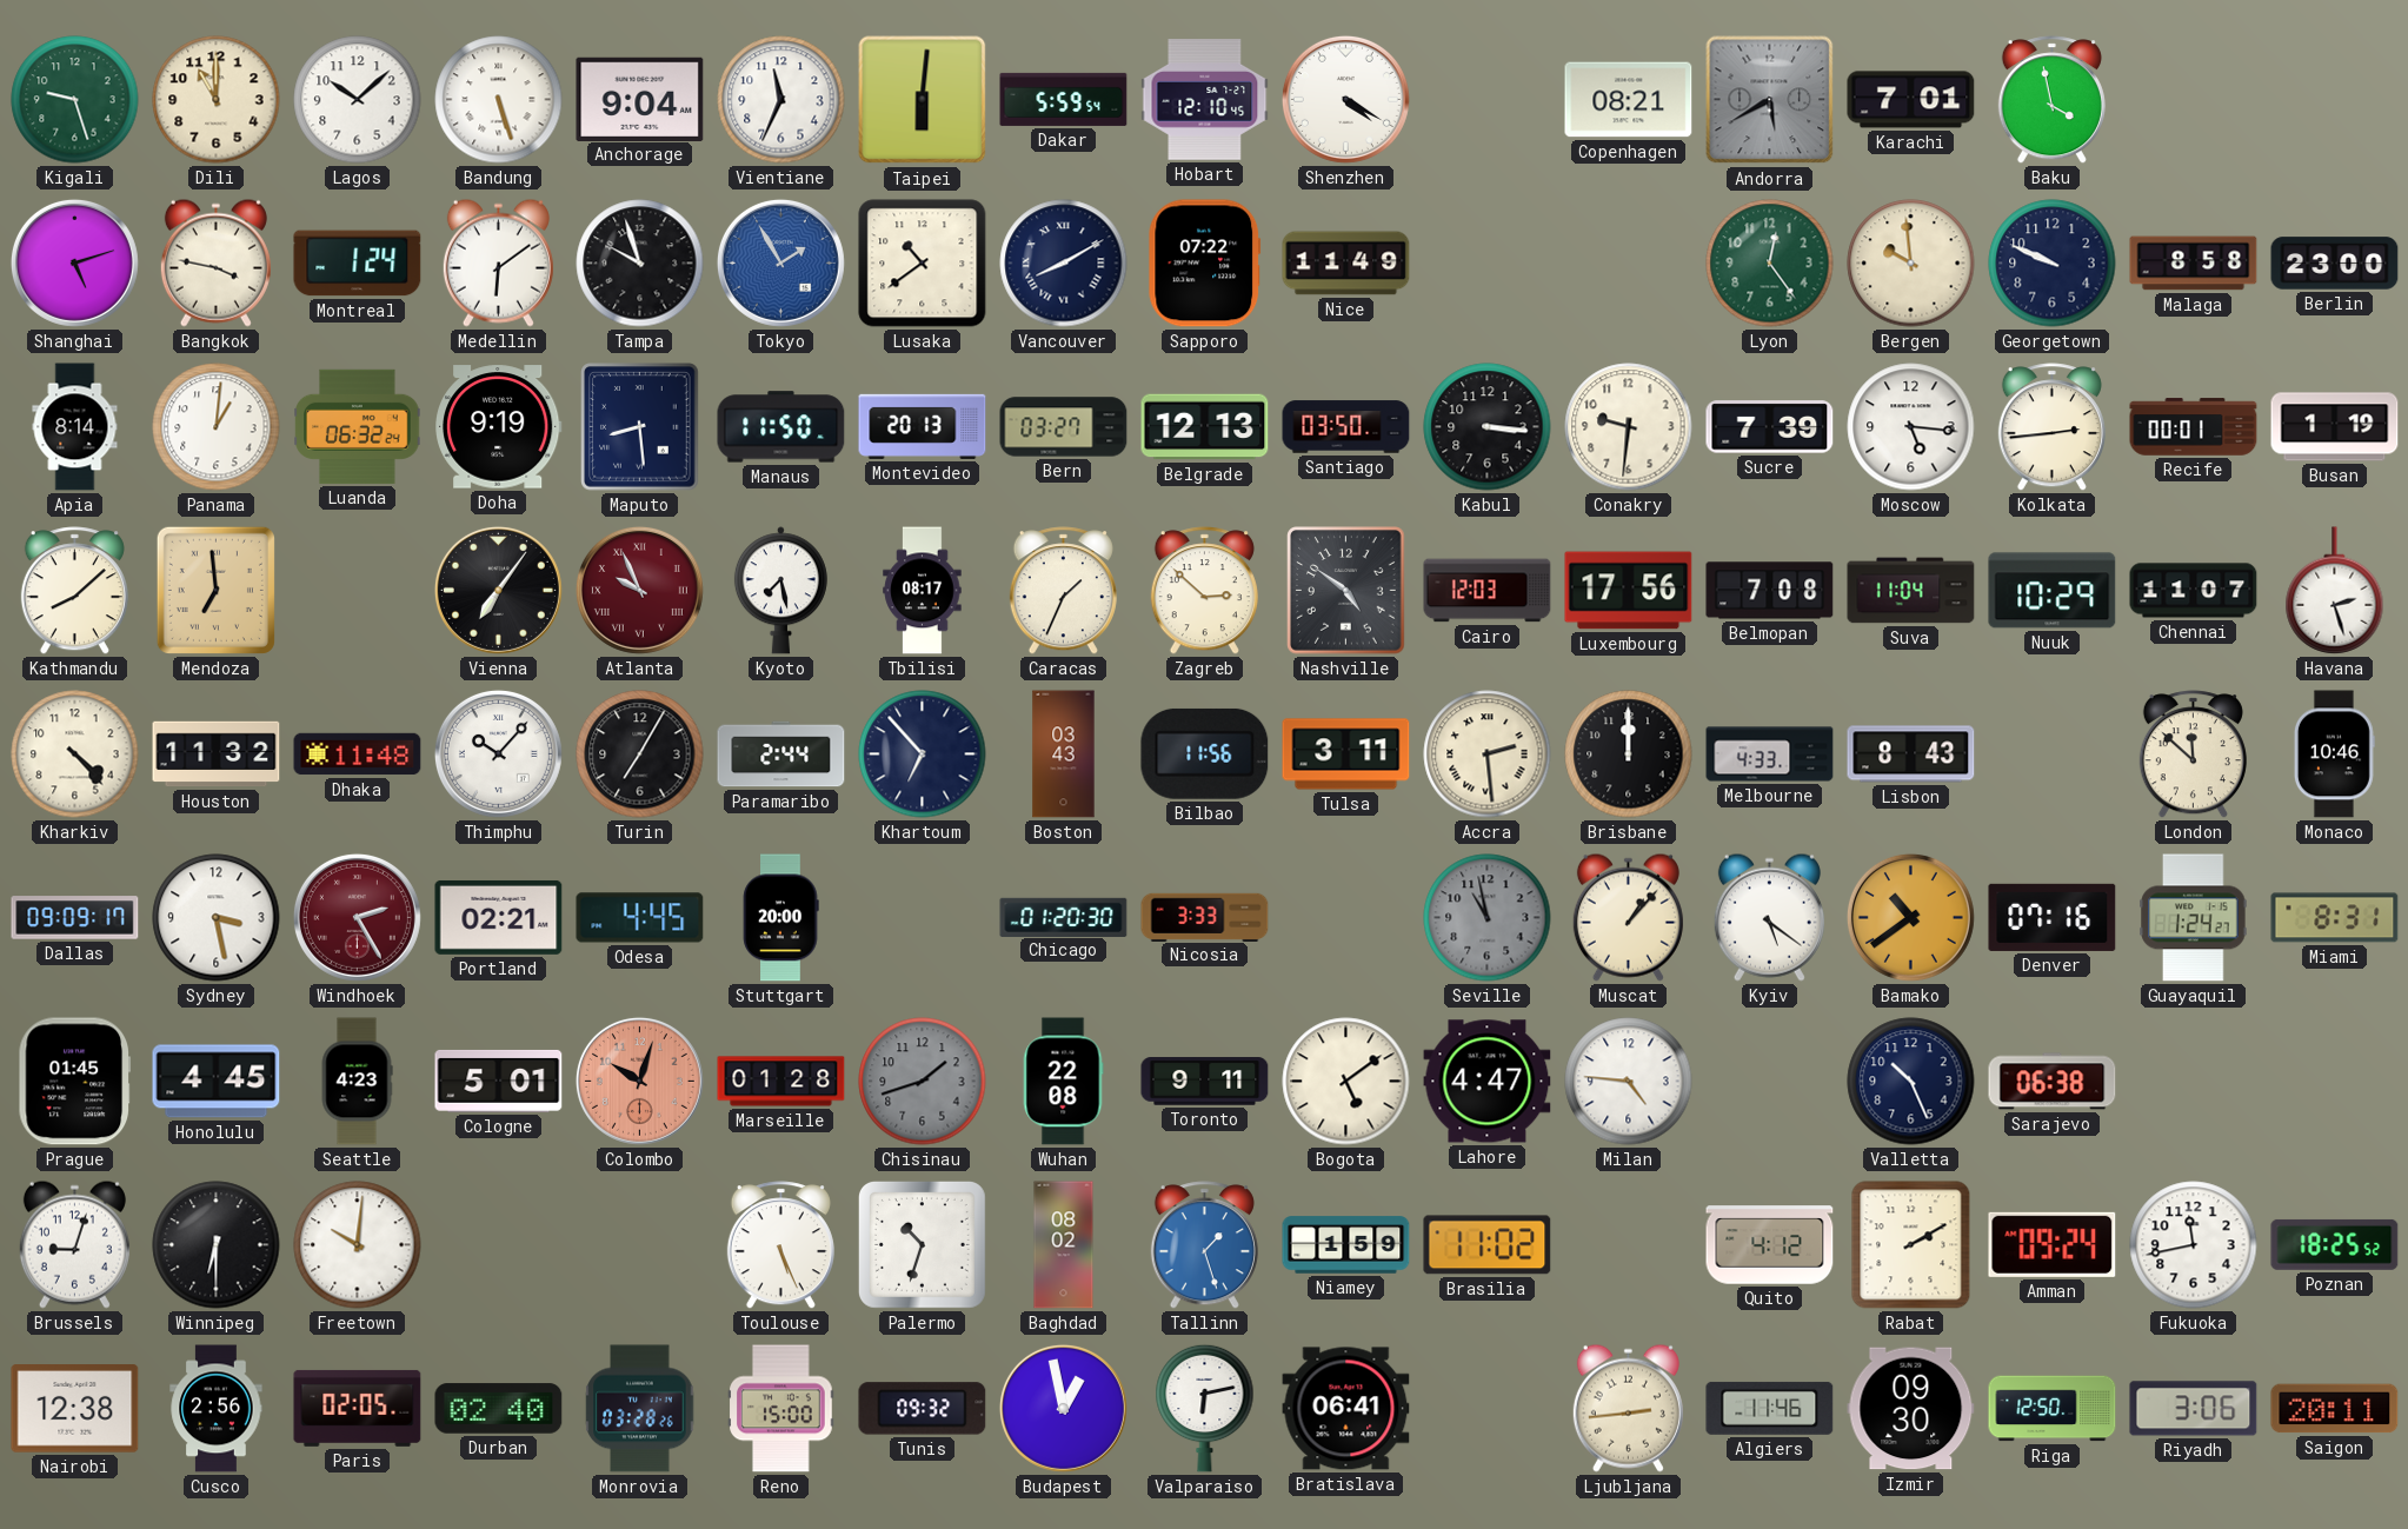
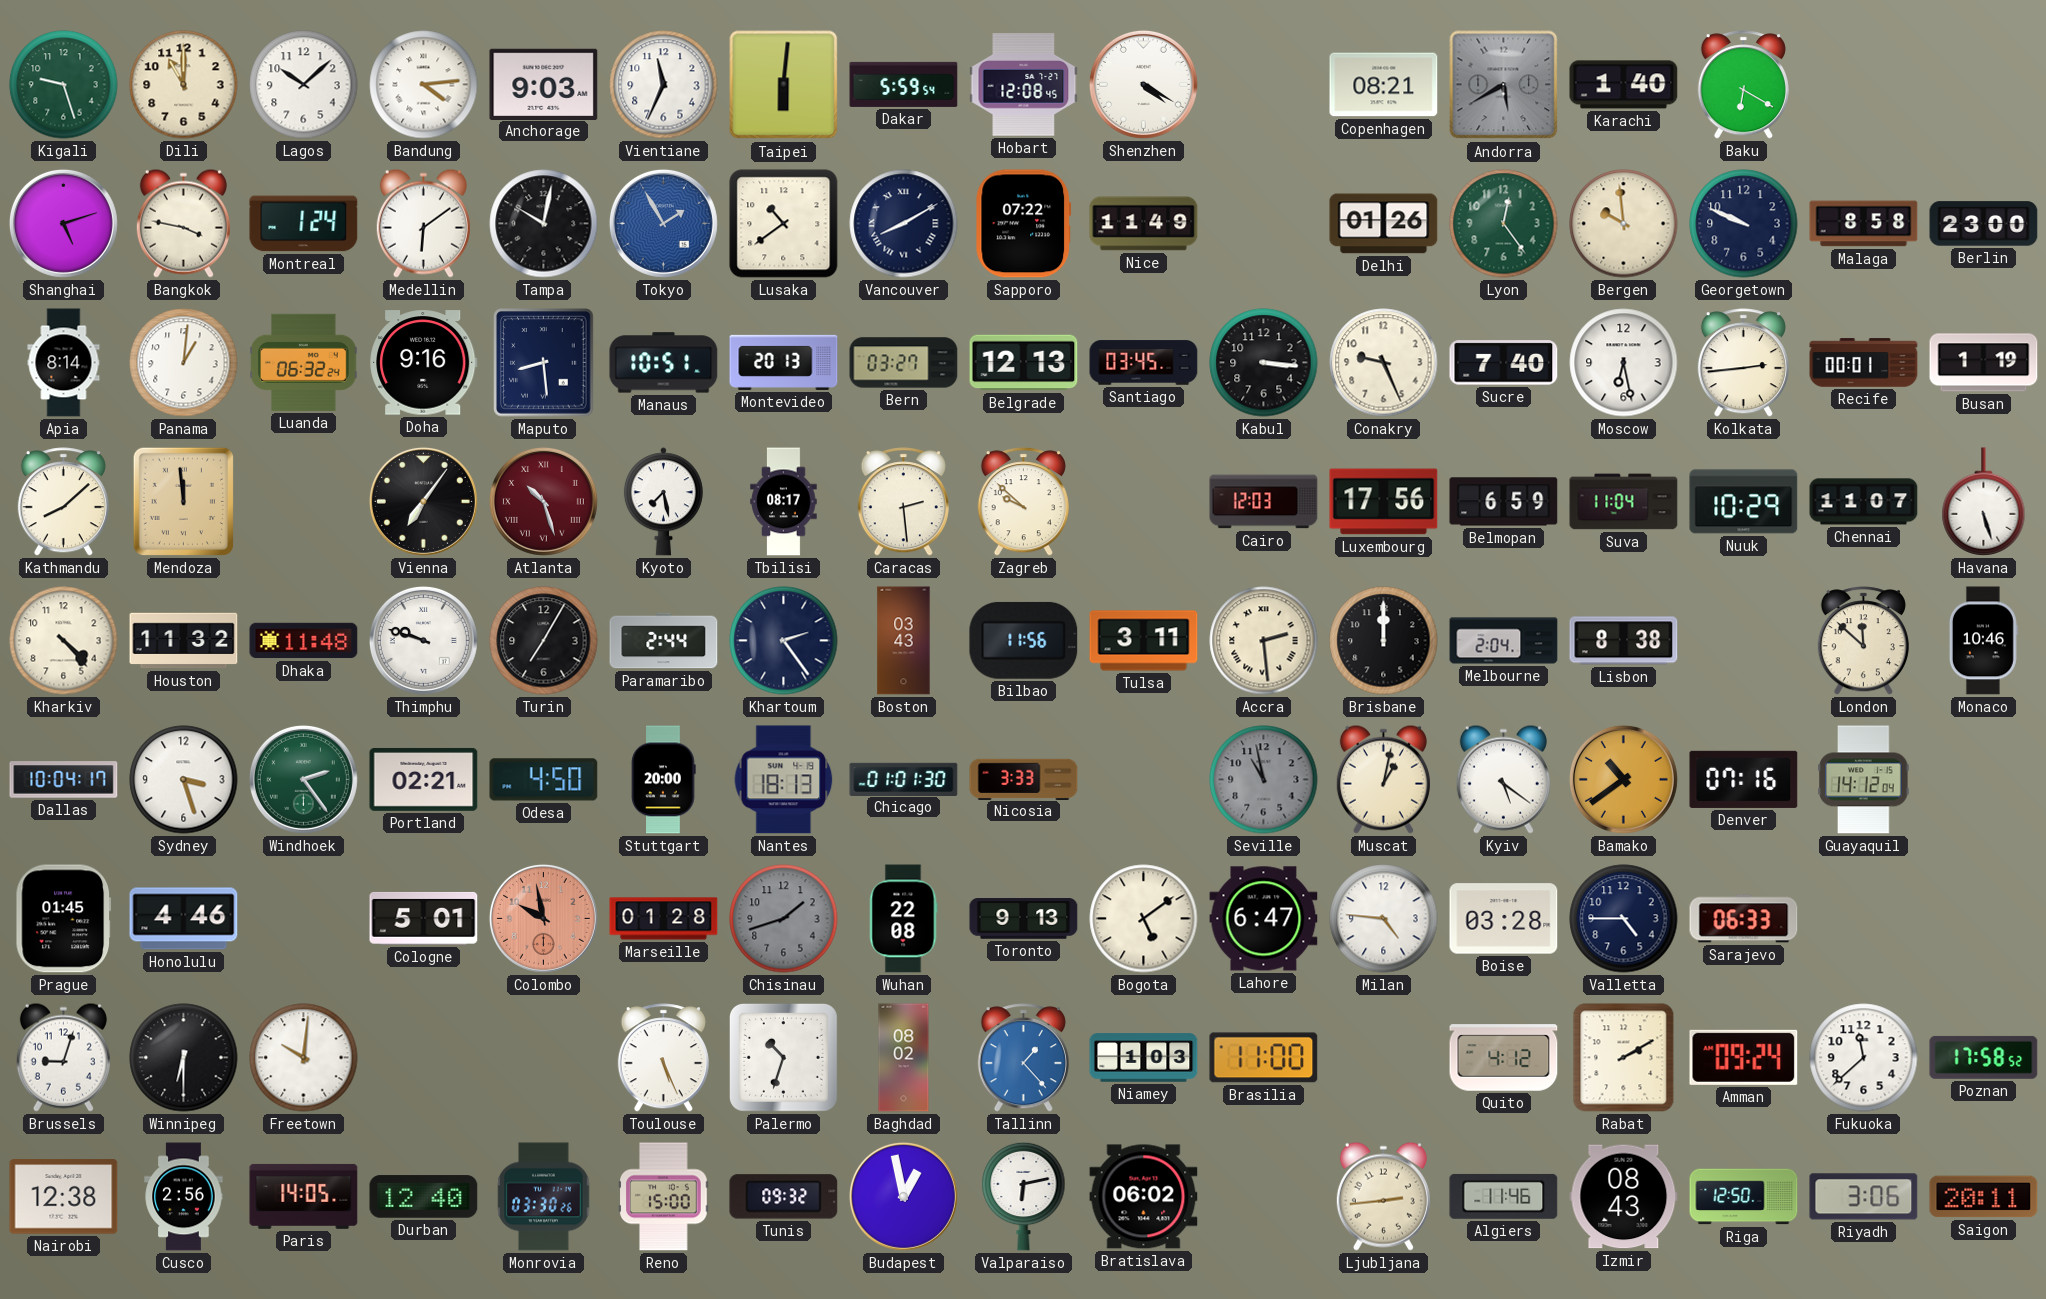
Bandung: 5:27 -> 4:14 (424, 85)
Anchorage: 9:04 -> 9:03 (544, 84)
Hobart: 12:10 -> 12:08 (1024, 85)
Karachi: 7:01 -> 1:40 (1624, 85)
Baku: 3:58 -> 6:20 (1743, 85)
Tampa: 9:57 -> 10:02 (544, 224)
Delhi: none -> 01:26 (1384, 224)
Doha: 9:19 -> 9:16 (424, 363)
Manaus: 11:50 -> 10:51 (664, 363)
Santiago: 03:50 -> 03:45 (1144, 363)
Conakry: 9:31 -> 9:26 (1384, 363)
Sucre: 7:39 -> 7:40 (1504, 363)
Moscow: 5:16 -> 6:28 (1624, 363)
Mendoza: 6:59 -> 11:59 (183, 501)
Atlanta: 9:56 -> 10:27 (543, 501)
Caracas: 1:34 -> 2:29 (903, 502)
Zagreb: 2:52 -> 9:52 (1023, 502)
Nashville: 4:51 -> none (1346, 591)
Belmopan: 7:08 -> 6:59 (1504, 502)
Havana: 2:27 -> 5:27 (1984, 502)
Thimphu: 10:07 -> 9:48 (423, 640)
Khartoum: 6:53 -> 2:24 (784, 641)
Melbourne: 4:33 -> 2:04 (1504, 641)
Lisbon: 8:43 -> 8:38 (1624, 641)
Dallas: 09:09 -> 10:04 (64, 780)
Sydney: 3:28 -> 3:27 (184, 780)
Windhoek: 2:25 -> 2:24 (303, 779)
Windhoek dial: burgundy -> green (303, 779)
Odesa: 4:45 -> 4:50 (544, 780)
Nantes: none -> 18:13 (784, 780)
Chicago: 01:20 -> 01:01 (904, 779)
Muscat: 1:07 -> 1:02 (1383, 779)
Guayaquil: 1:24 -> 14:12 (1864, 780)
Miami: 8:31 -> none (2335, 918)
Honolulu: 4:45 -> 4:46 (184, 919)
Seattle: 4:23 -> none (357, 1082)
Colombo: 10:03 -> 9:58 (543, 918)
Toronto: 9:11 -> 9:13 (1024, 919)
Lahore: 4:47 -> 6:47 (1264, 919)
Boise: none -> 03:28 (1504, 919)
Valletta: 10:26 -> 4:45 (1624, 919)
Sarajevo: 06:38 -> 06:33 (1744, 919)
Tallinn: 1:27 -> 1:23 (1023, 1058)
Niamey: 1:59 -> 1:03 (1144, 1058)
Brasilia: 11:02 -> 11:00 (1264, 1058)
Fukuoka: 11:43 -> 11:38 (1864, 1058)
Poznan: 18:25 -> 17:58 (1984, 1057)
Paris: 02:05 -> 14:05 (304, 1196)
Durban: 02:40 -> 12:40 (424, 1197)
Monrovia: 03:28 -> 03:30 (544, 1197)
Bratislava: 06:41 -> 06:02 (1144, 1197)
Izmir: 09:30 -> 08:43 (1624, 1197)
